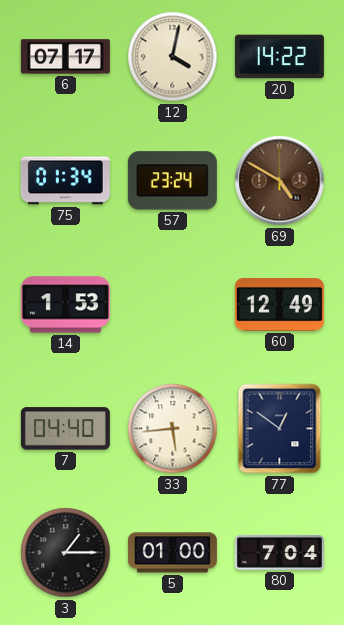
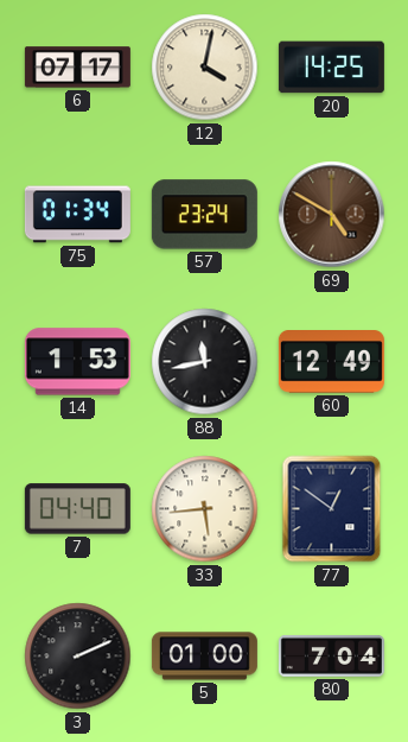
20: 14:22 -> 14:25 (331, 68)
88: none -> 11:43 (205, 362)
3: 1:15 -> 2:11 (78, 657)
